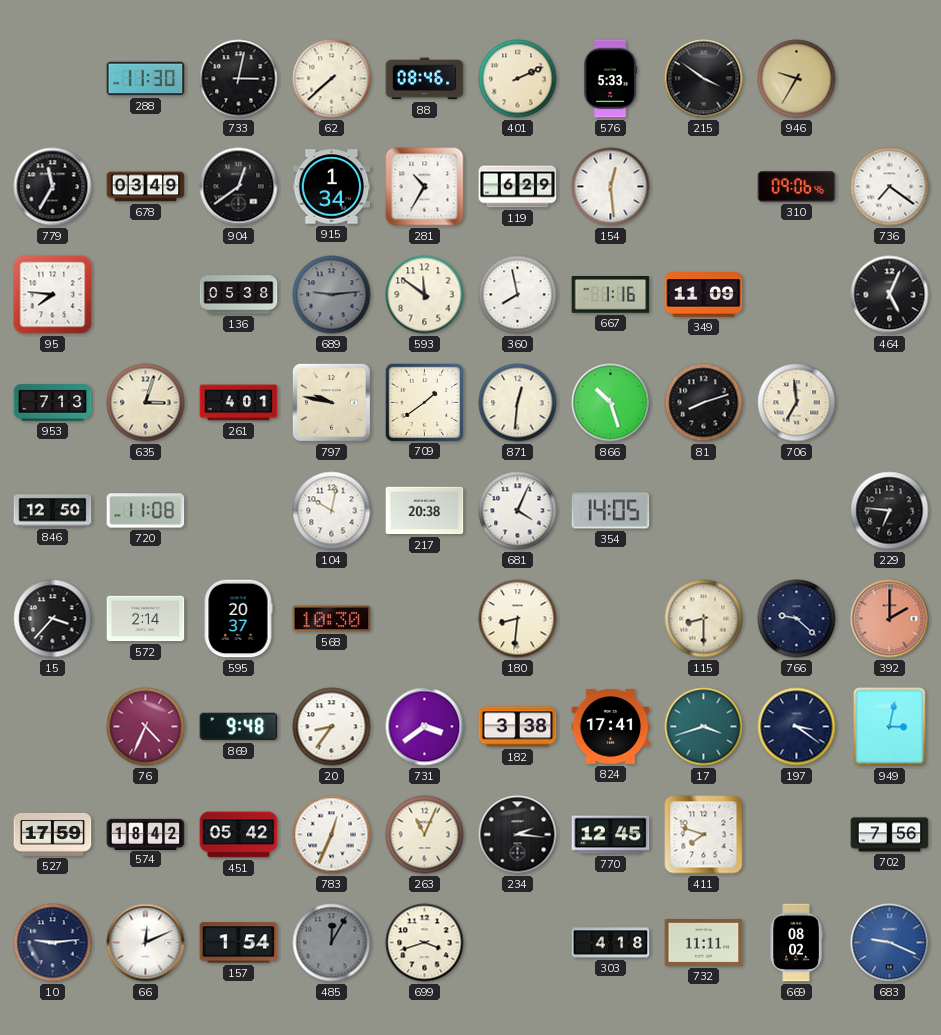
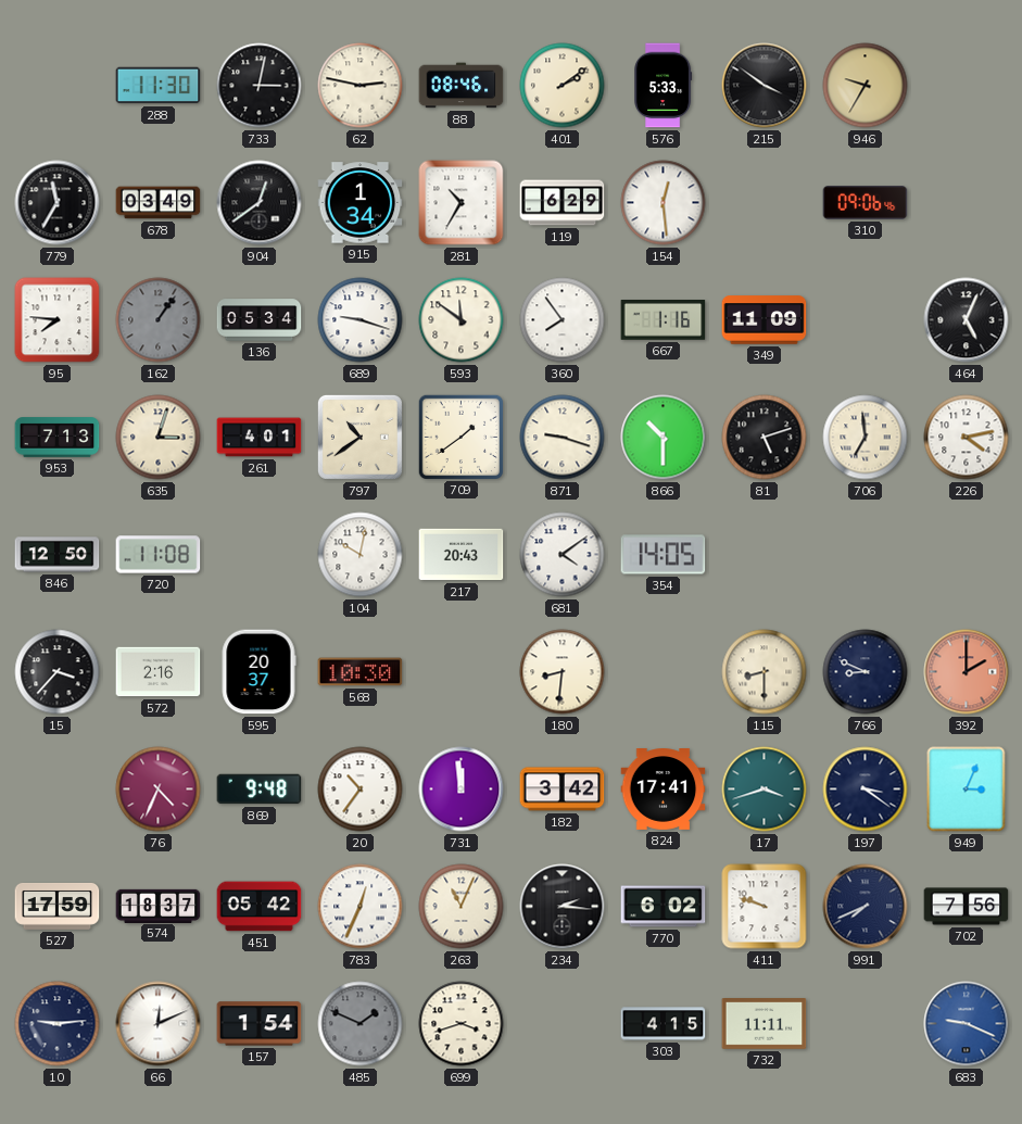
62: 7:38 -> 2:47 (361, 86)
401: 2:11 -> 2:09 (563, 86)
736: 7:21 -> none (890, 187)
162: none -> 1:06 (159, 320)
136: 05:38 -> 05:34 (260, 320)
689: 9:14 -> 9:18 (361, 320)
689 dial: grey -> white (361, 320)
360: 7:58 -> 7:54 (563, 320)
797: 9:47 -> 10:39 (359, 437)
871: 12:31 -> 9:18 (563, 438)
866: 10:27 -> 10:30 (664, 438)
81: 8:12 -> 5:12 (765, 438)
226: none -> 4:13 (967, 438)
217: 20:38 -> 20:43 (462, 555)
681: 4:04 -> 4:09 (563, 555)
229: 6:46 -> none (890, 511)
572: 2:14 -> 2:16 (159, 672)
766: 9:22 -> 8:49 (866, 672)
20: 8:36 -> 10:36 (361, 790)
731: 3:39 -> 11:59 (462, 790)
182: 3:38 -> 3:42 (563, 790)
949: 3:02 -> 3:04 (967, 790)
574: 18:42 -> 18:37 (159, 906)
770: 12:45 -> 6:02 (664, 907)
411: 7:48 -> 9:48 (765, 907)
991: none -> 7:41 (866, 907)
485: 12:05 -> 1:49 (361, 1024)
303: 4:18 -> 4:15 (664, 1024)
669: 08:02 -> none (796, 943)
